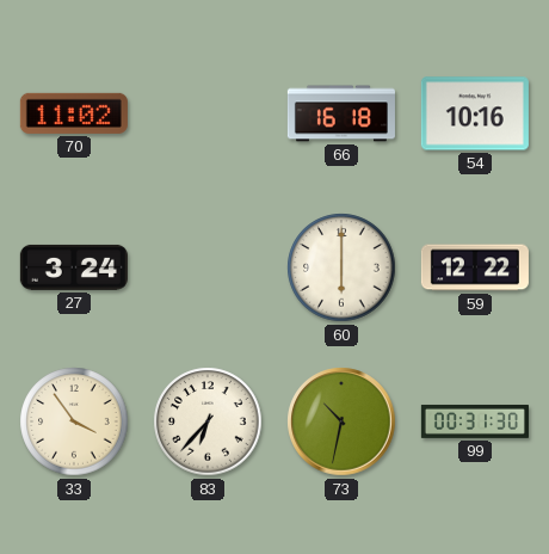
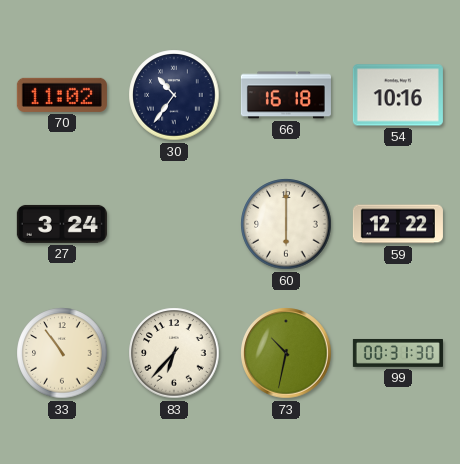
30: none -> 10:36 (174, 95)
33: 3:54 -> 10:54 (62, 353)
